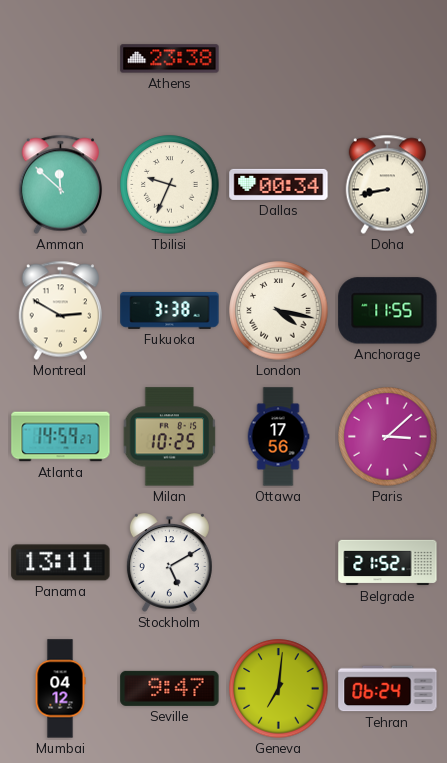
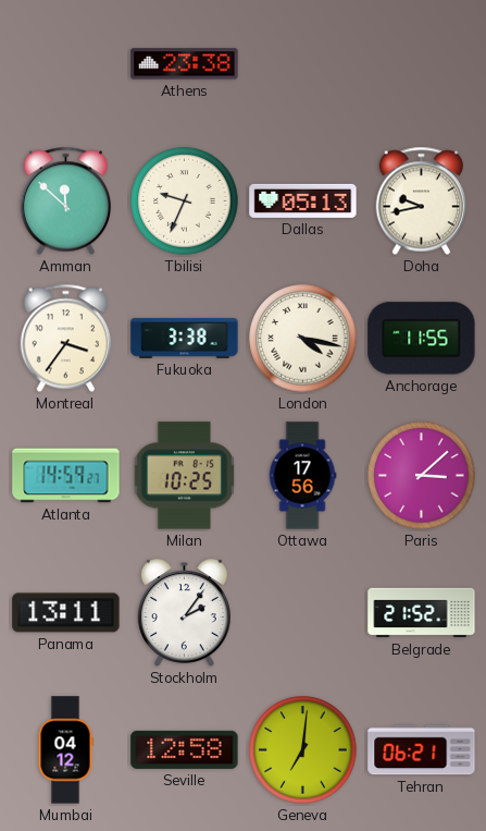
Dallas: 00:34 -> 05:13 (303, 200)
Doha: 8:43 -> 9:43 (421, 201)
Montreal: 2:50 -> 3:36 (65, 339)
Stockholm: 5:10 -> 2:06 (184, 613)
Seville: 9:47 -> 12:58 (185, 749)
Tehran: 06:24 -> 06:21 (422, 750)
